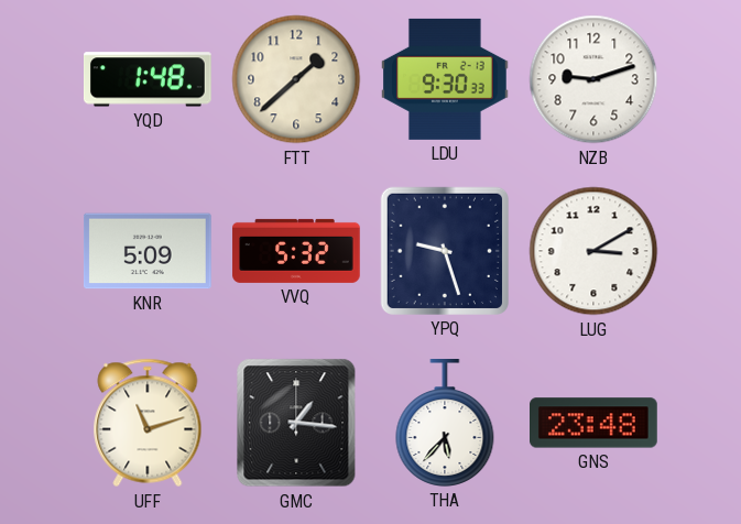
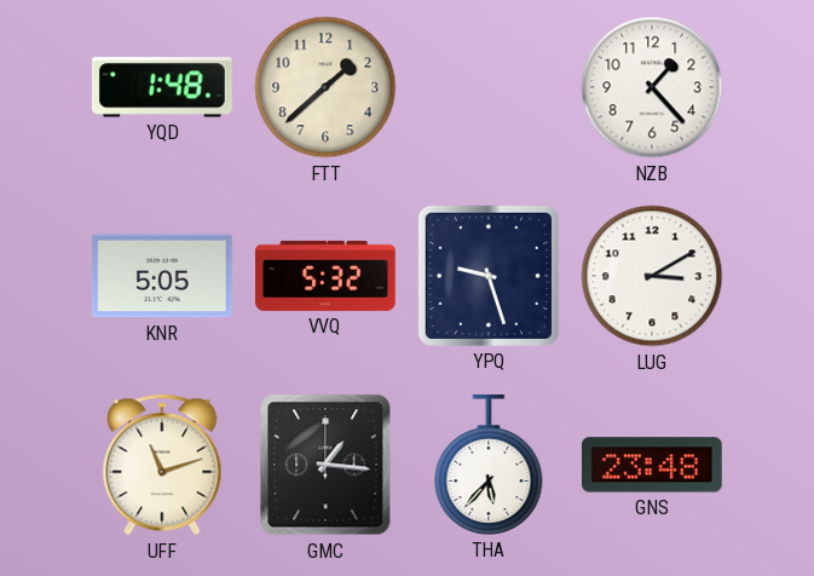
LDU: 9:30 -> none (446, 79)
NZB: 9:12 -> 1:23 (652, 87)
KNR: 5:09 -> 5:05 (163, 276)
